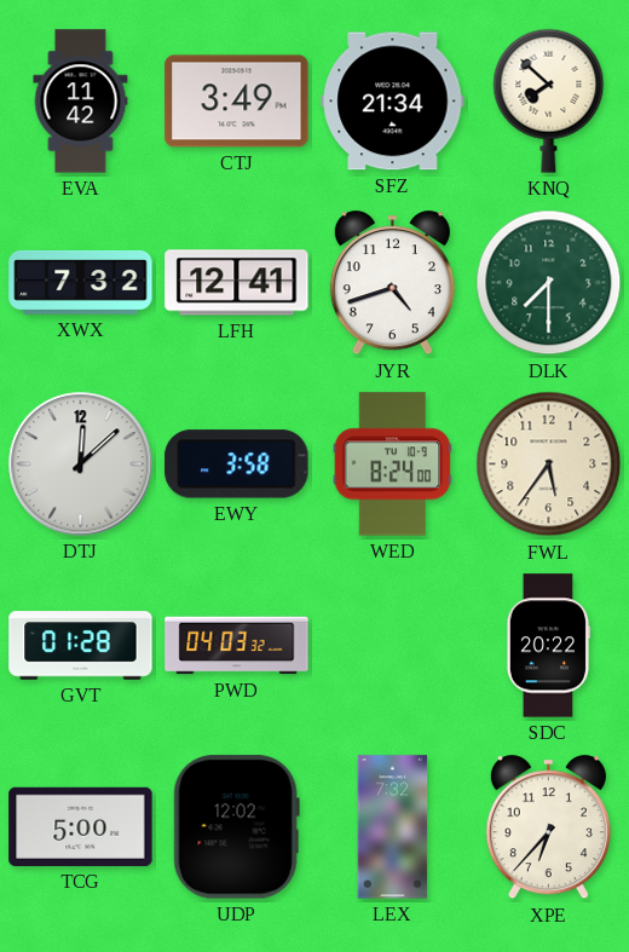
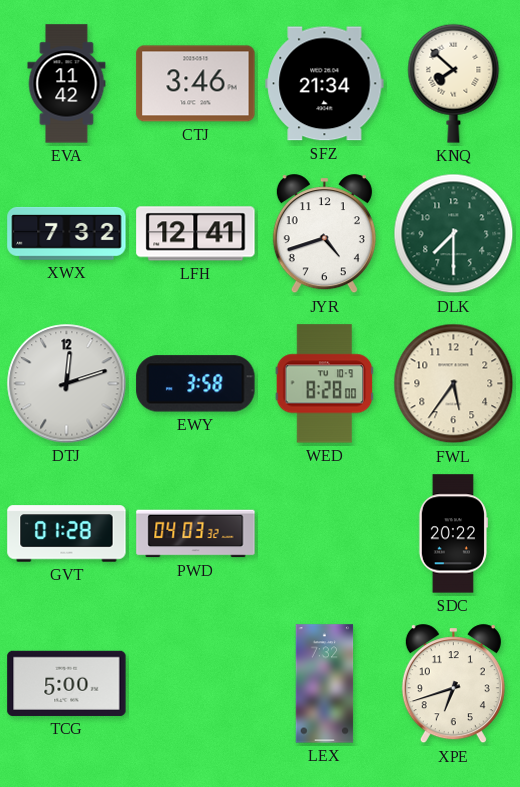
CTJ: 3:49 -> 3:46 (196, 84)
DTJ: 12:08 -> 12:12 (67, 384)
WED: 8:24 -> 8:28 (325, 384)
UDP: 12:02 -> none (236, 827)
XPE: 6:37 -> 6:42 (453, 684)
